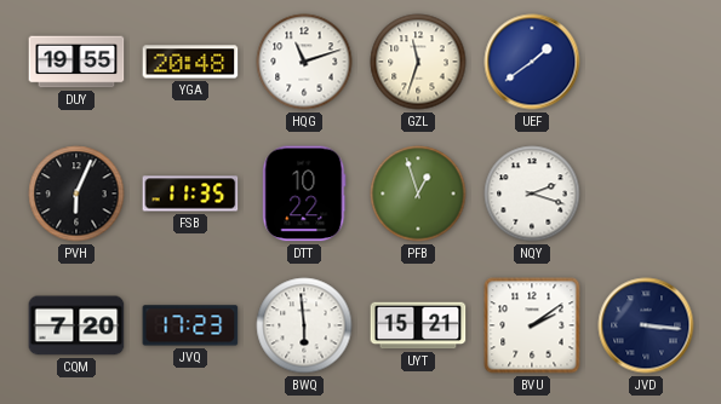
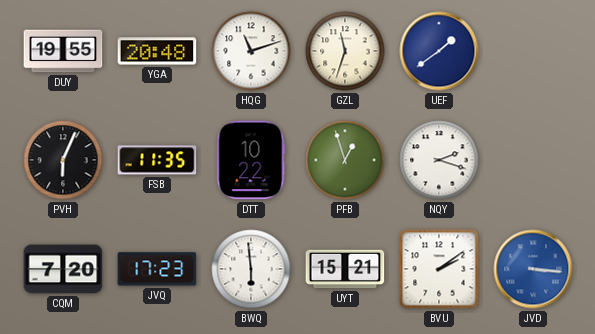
JVD dial: navy -> blue (533, 269)
